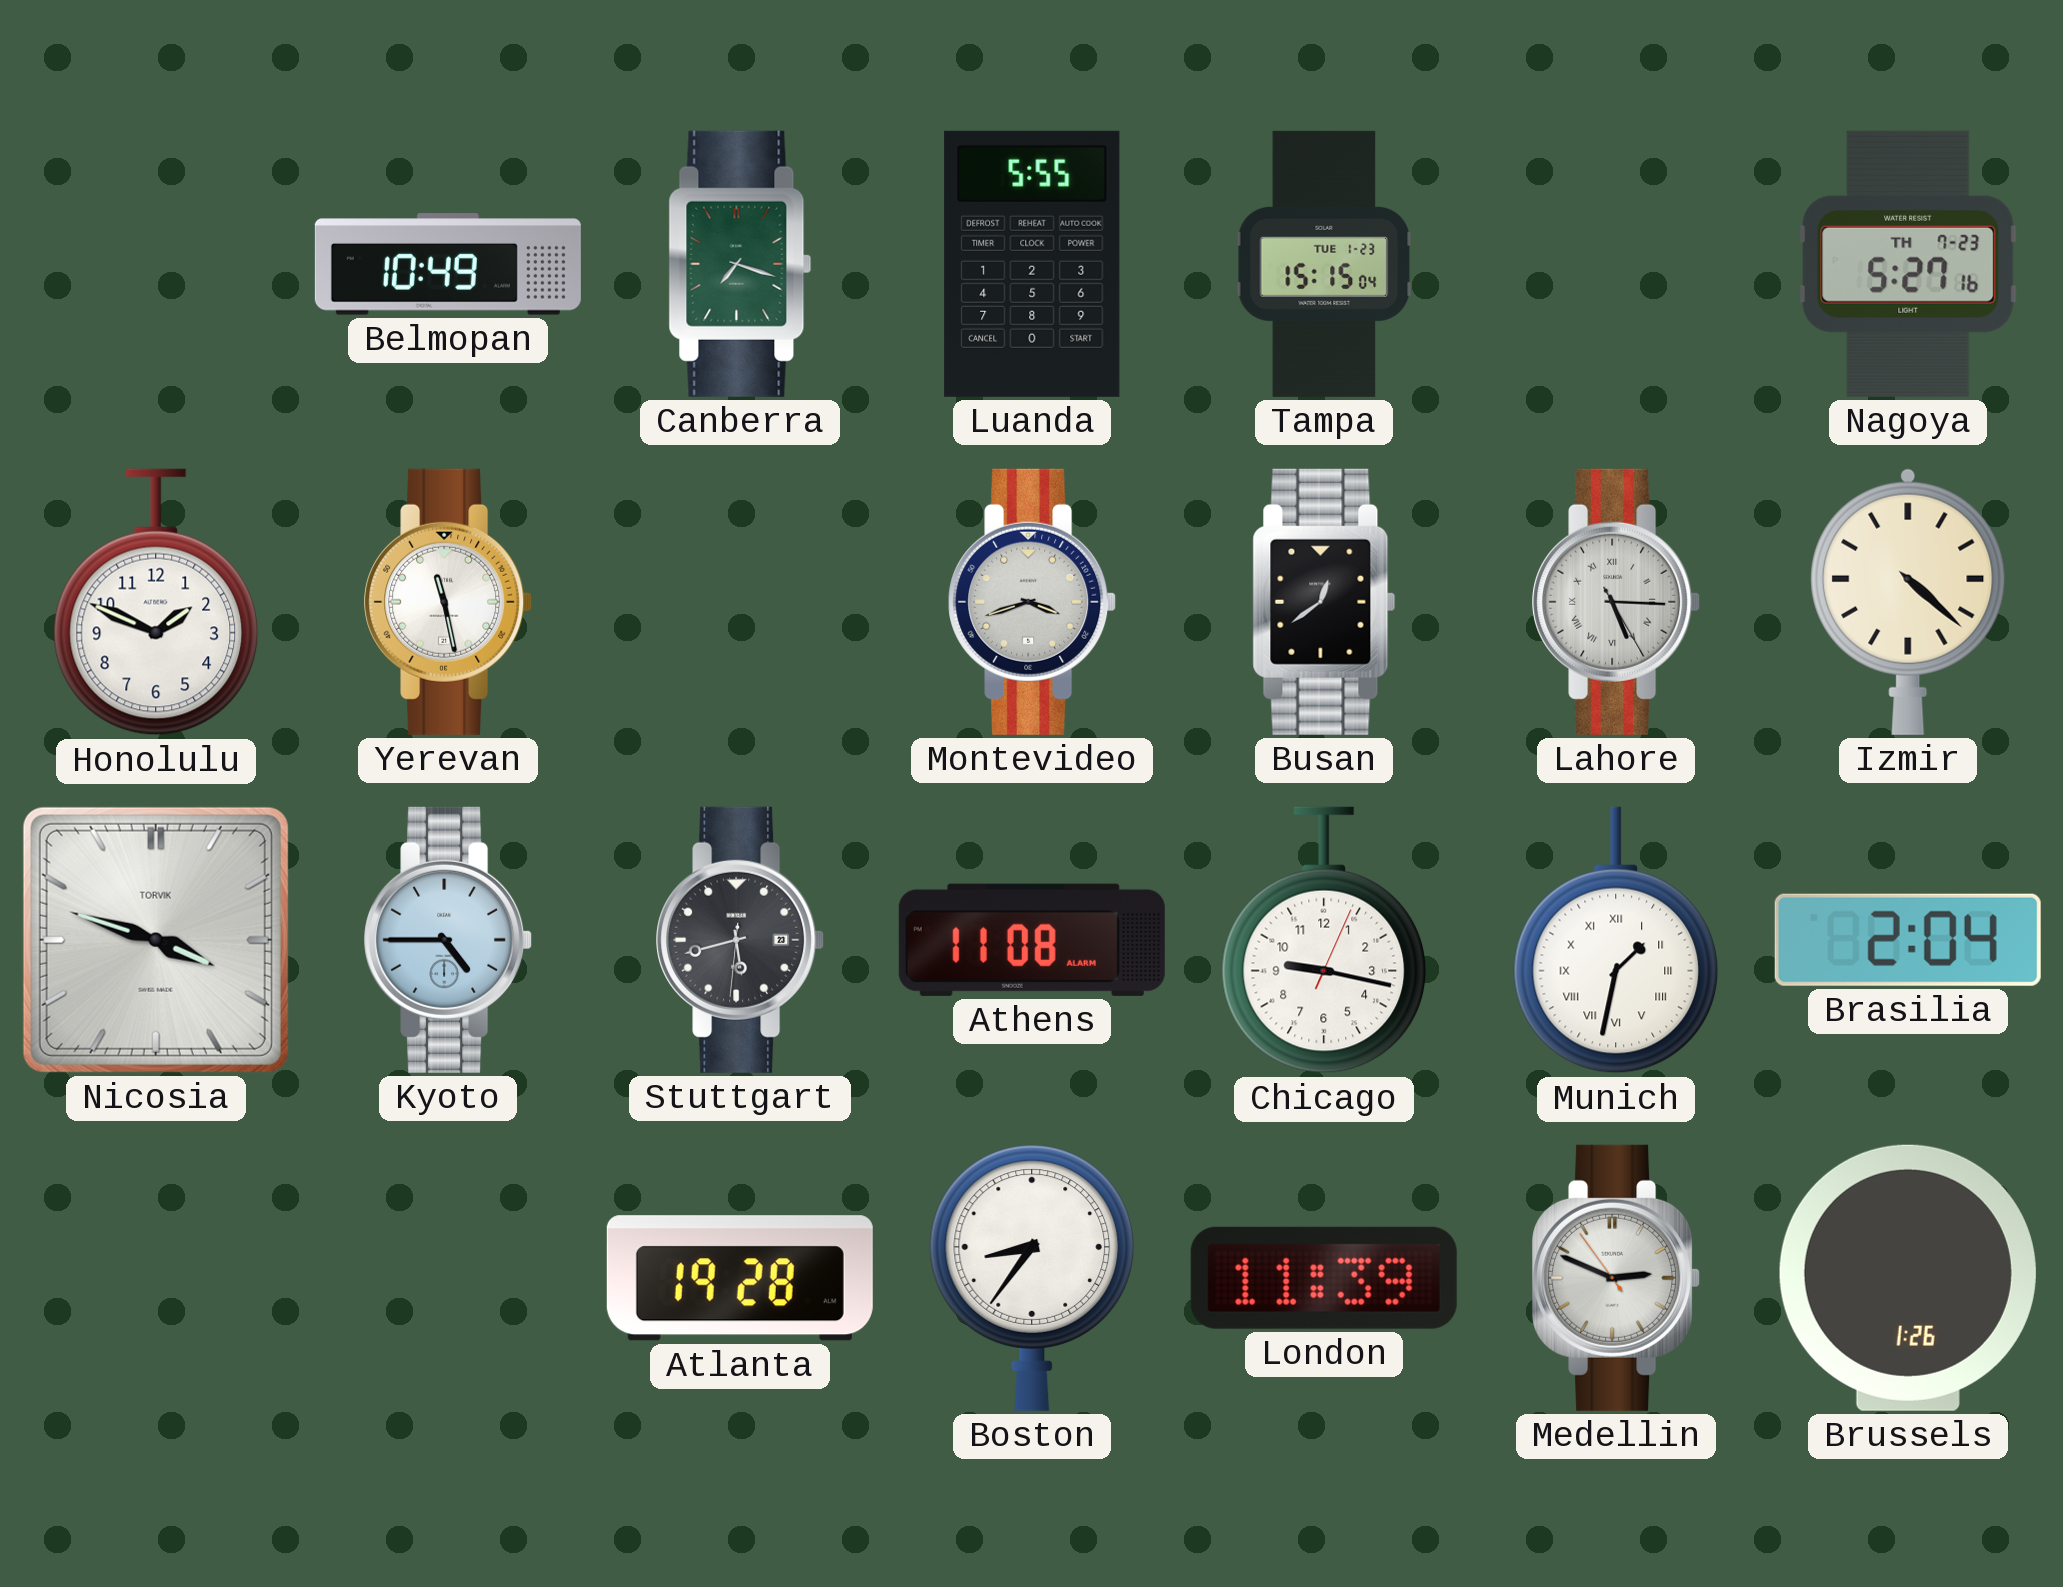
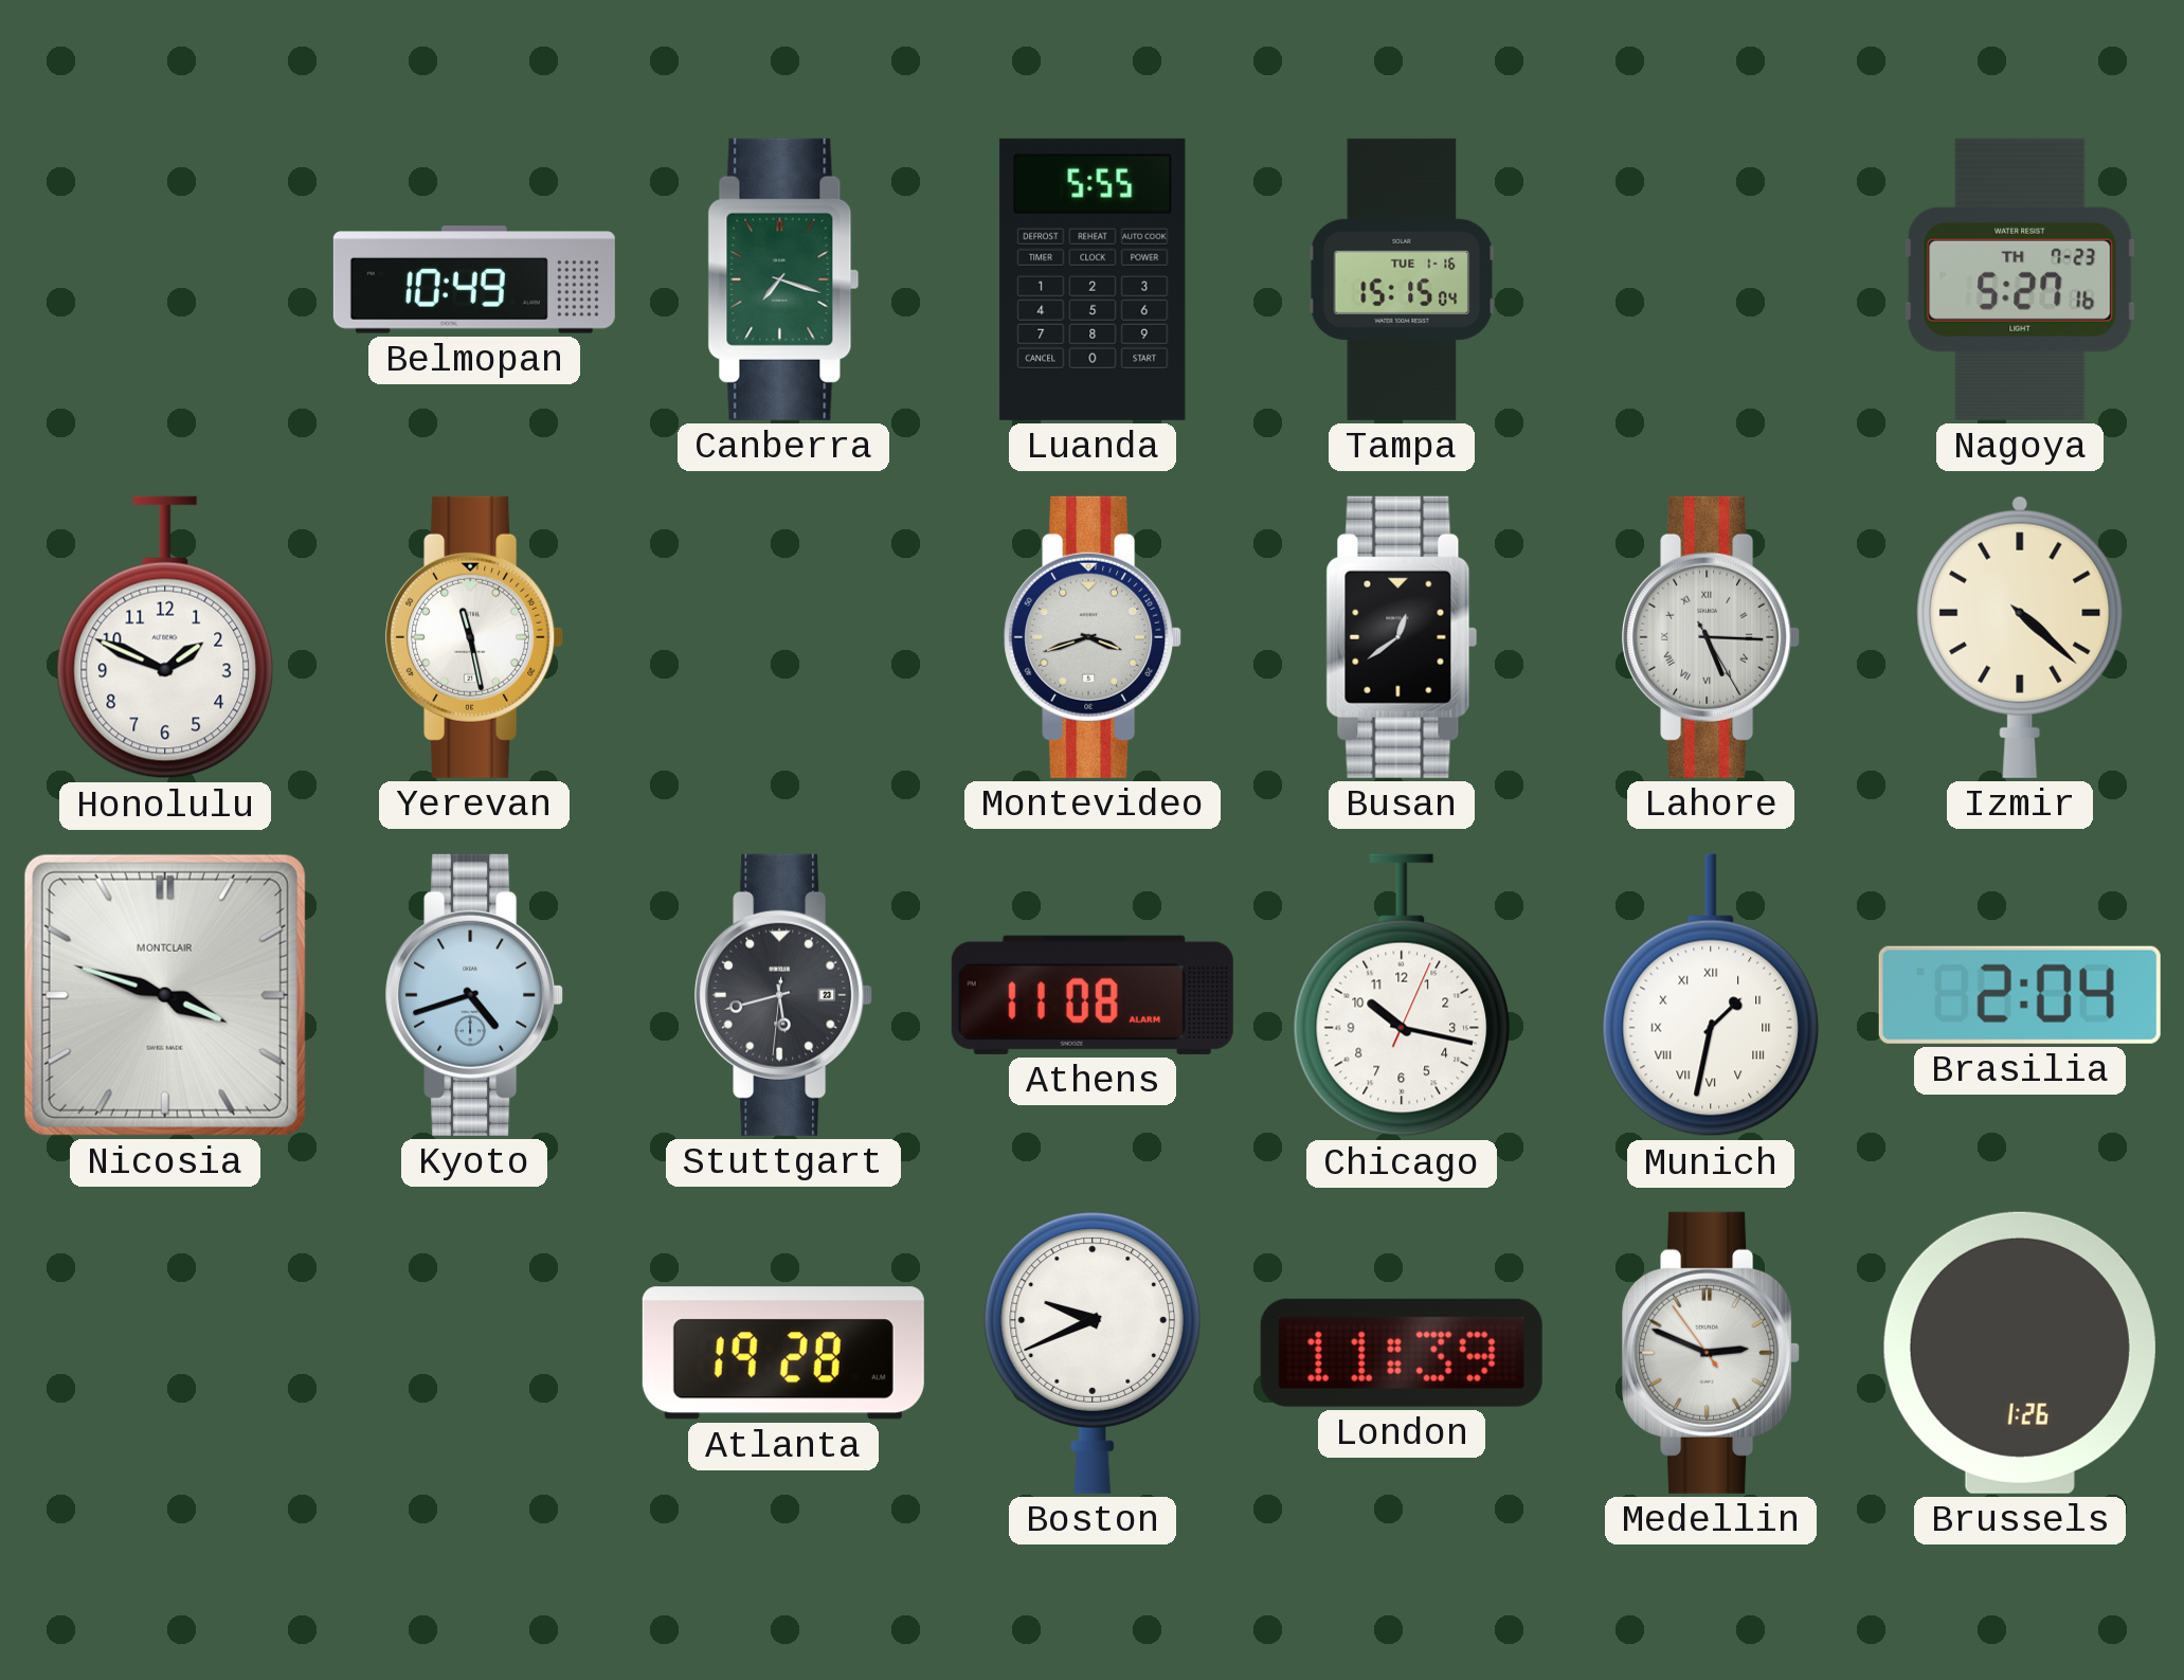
Tampa date: TUE 1-23 -> TUE 1-16 (1402, 279)
Nicosia brand: TORVIK -> MONTCLAIR (165, 995)
Kyoto: 4:45 -> 4:42 (474, 995)
Chicago: 9:17 -> 10:17 (1402, 995)
Boston: 8:36 -> 9:41 (1093, 1353)
